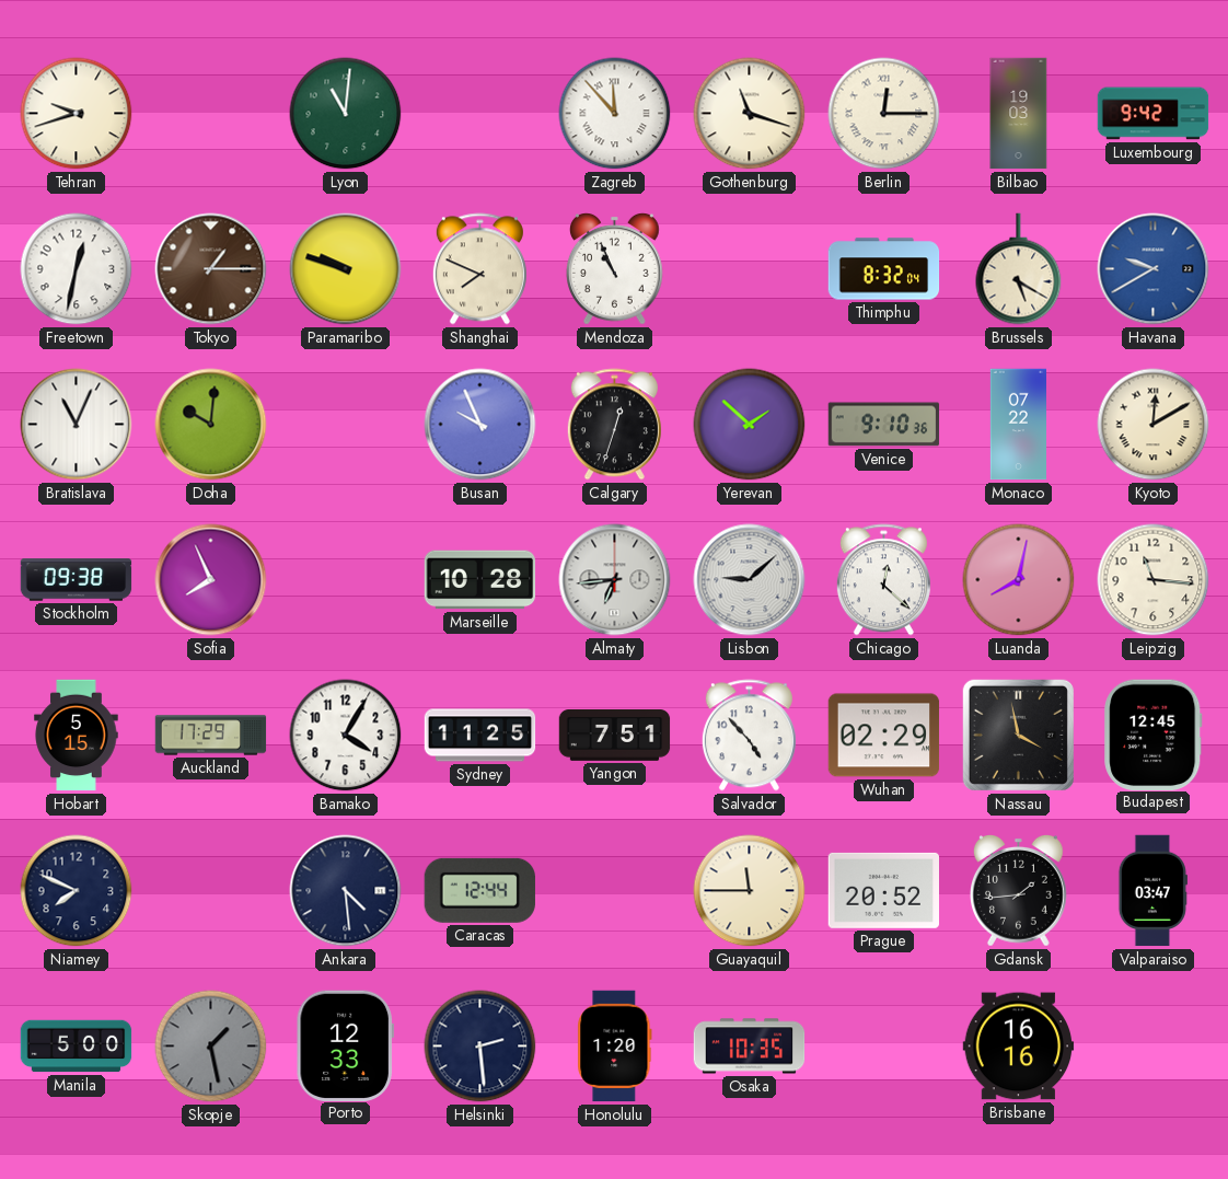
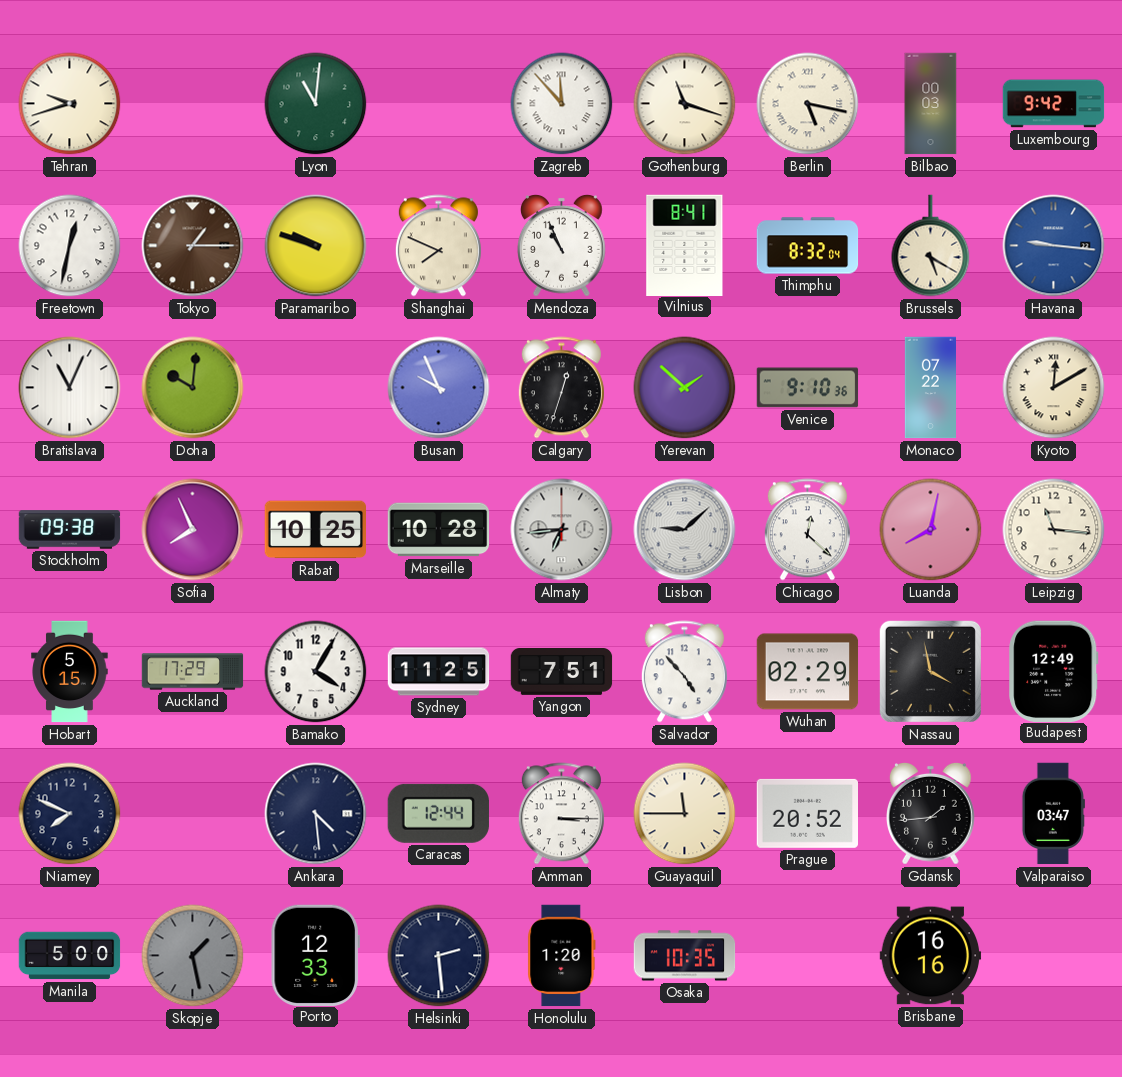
Berlin: 12:15 -> 5:17 (808, 104)
Bilbao: 19:03 -> 00:03 (931, 104)
Vilnius: none -> 8:41 (685, 245)
Havana: 9:40 -> 9:16 (1054, 246)
Rabat: none -> 10:25 (316, 530)
Budapest: 12:45 -> 12:49 (1054, 671)
Amman: none -> 3:15 (561, 814)
